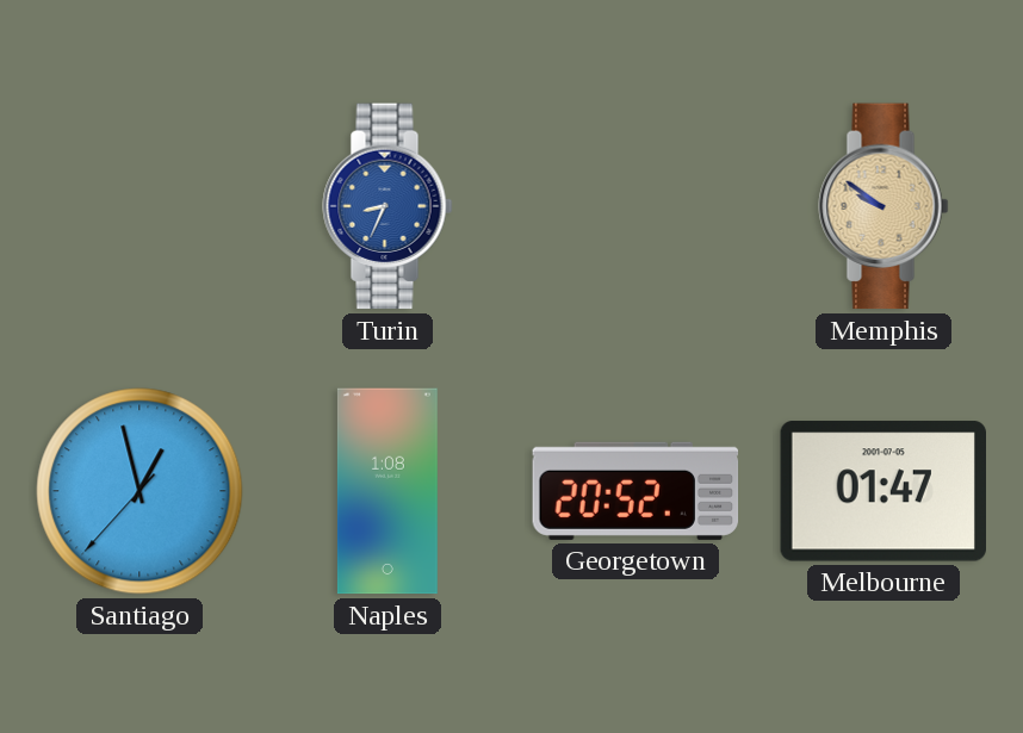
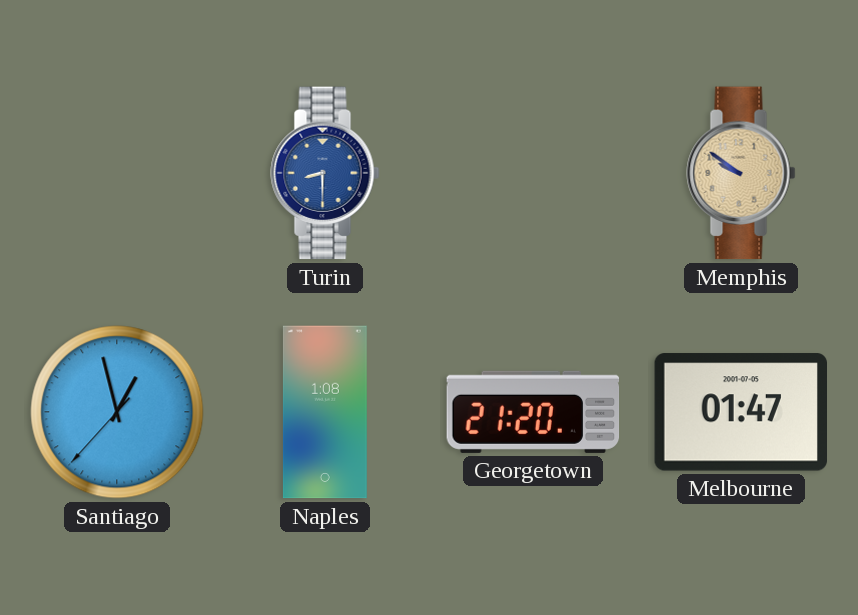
Turin: 8:34 -> 8:30 (325, 173)
Georgetown: 20:52 -> 21:20 (533, 412)
